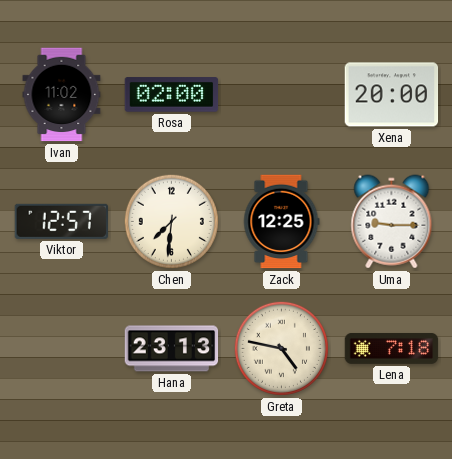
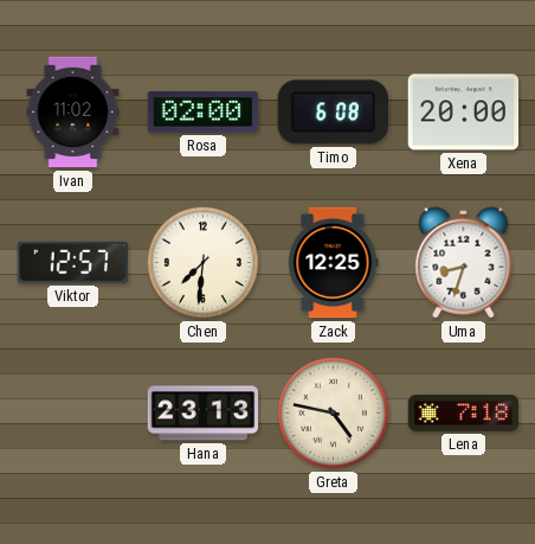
Timo: none -> 6:08 (333, 113)
Uma: 9:15 -> 8:33 (464, 263)
